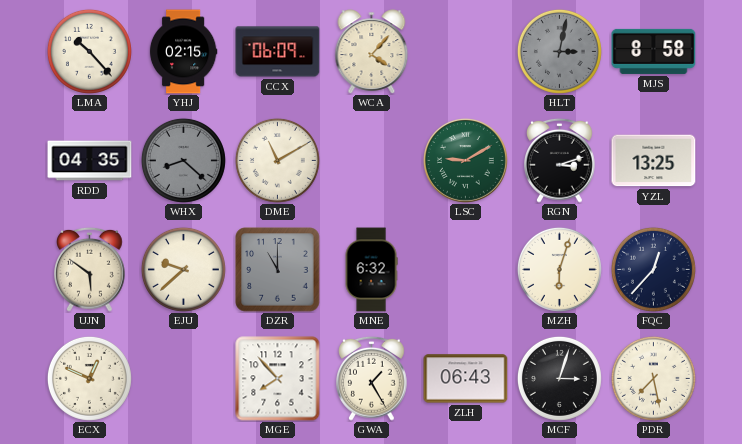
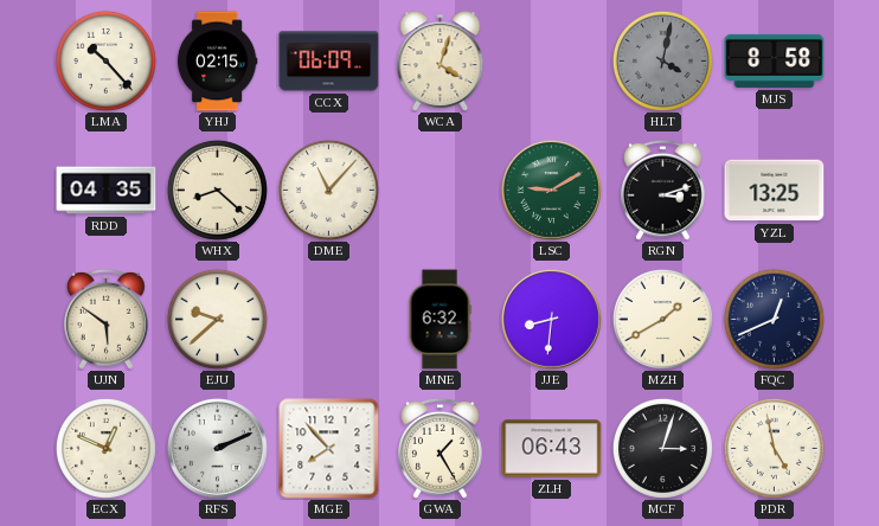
WCA: 4:07 -> 4:03 (441, 62)
HLT: 3:02 -> 4:02 (662, 60)
WHX dial: grey -> cream (217, 190)
DME: 11:10 -> 11:07 (328, 190)
DZR: 11:00 -> none (278, 270)
JJE: none -> 8:31 (552, 320)
MZH: 6:03 -> 1:40 (662, 319)
FQC: 12:37 -> 12:41 (774, 319)
RFS: none -> 2:11 (218, 449)
PDR: 7:28 -> 4:58 (774, 448)
